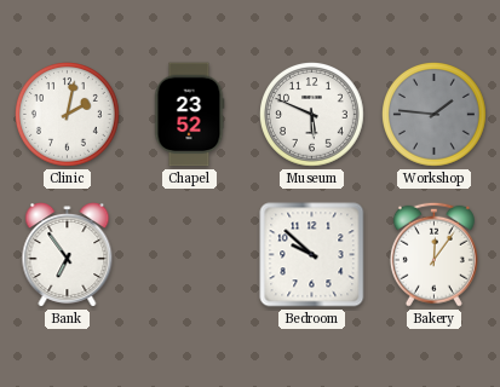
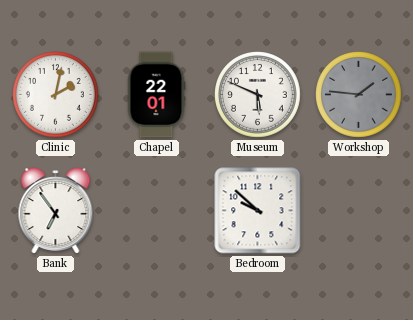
Chapel: 23:52 -> 22:01 (156, 95)
Bakery: 12:06 -> none (433, 254)
